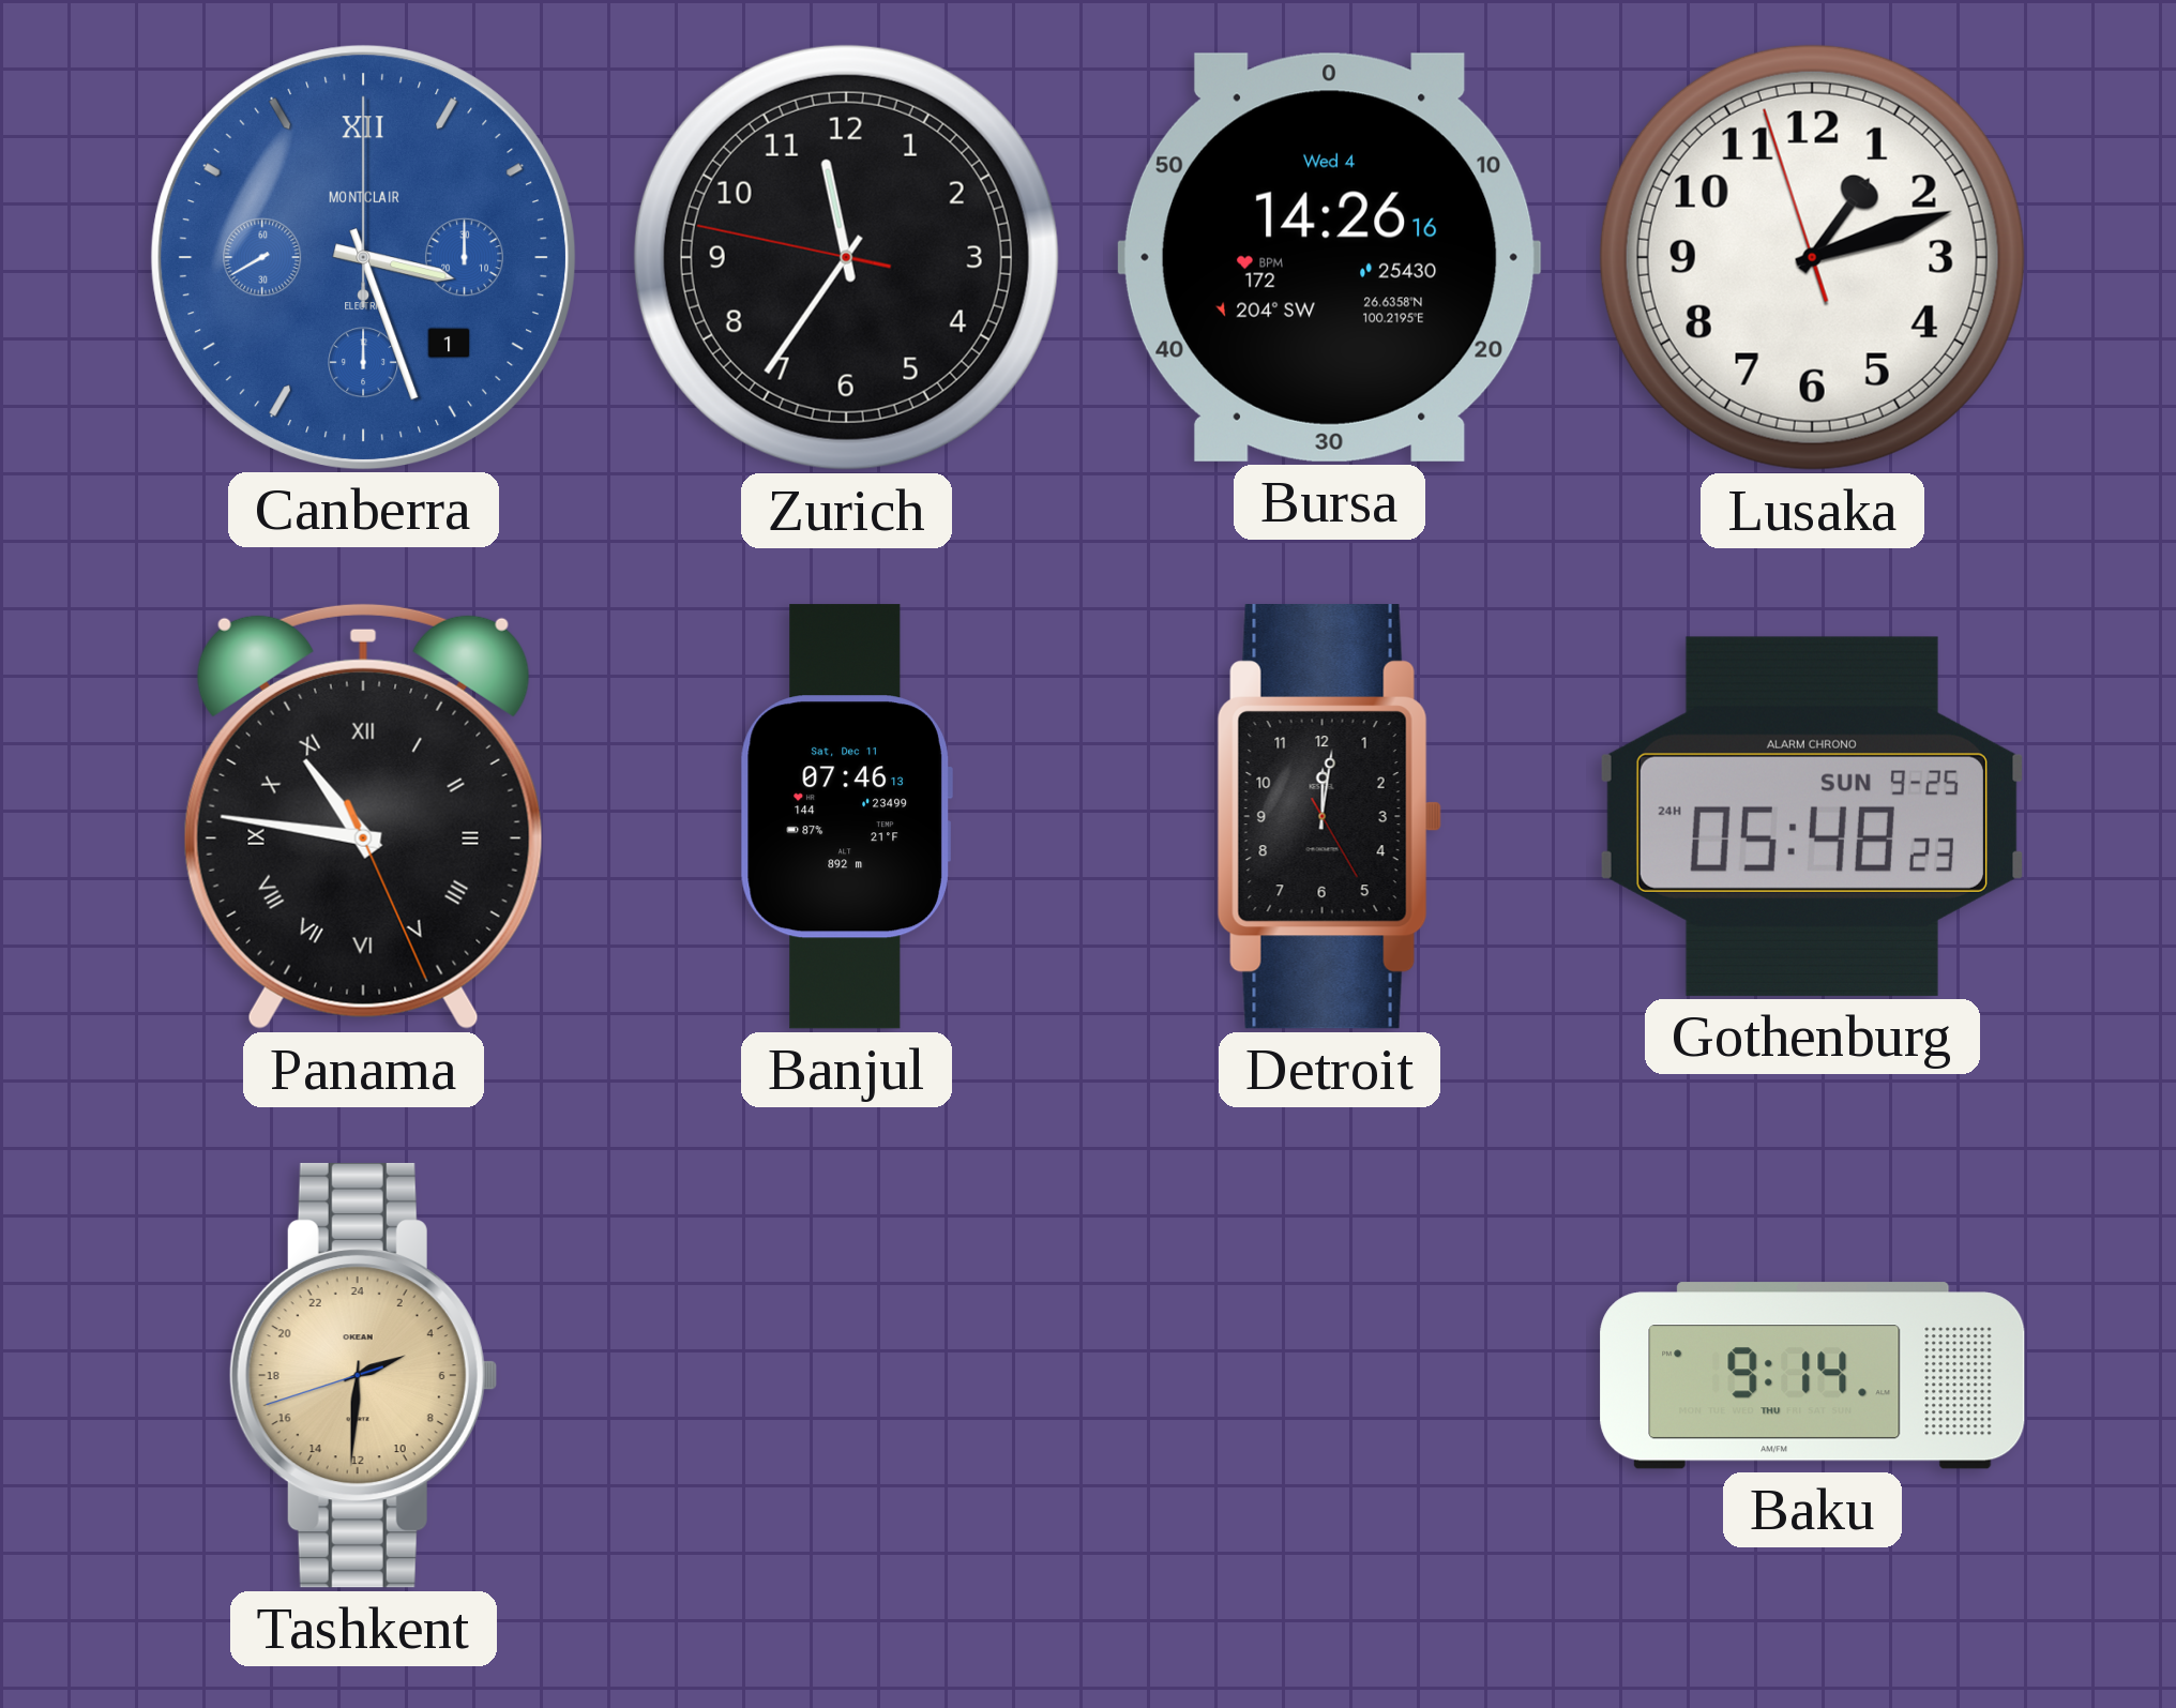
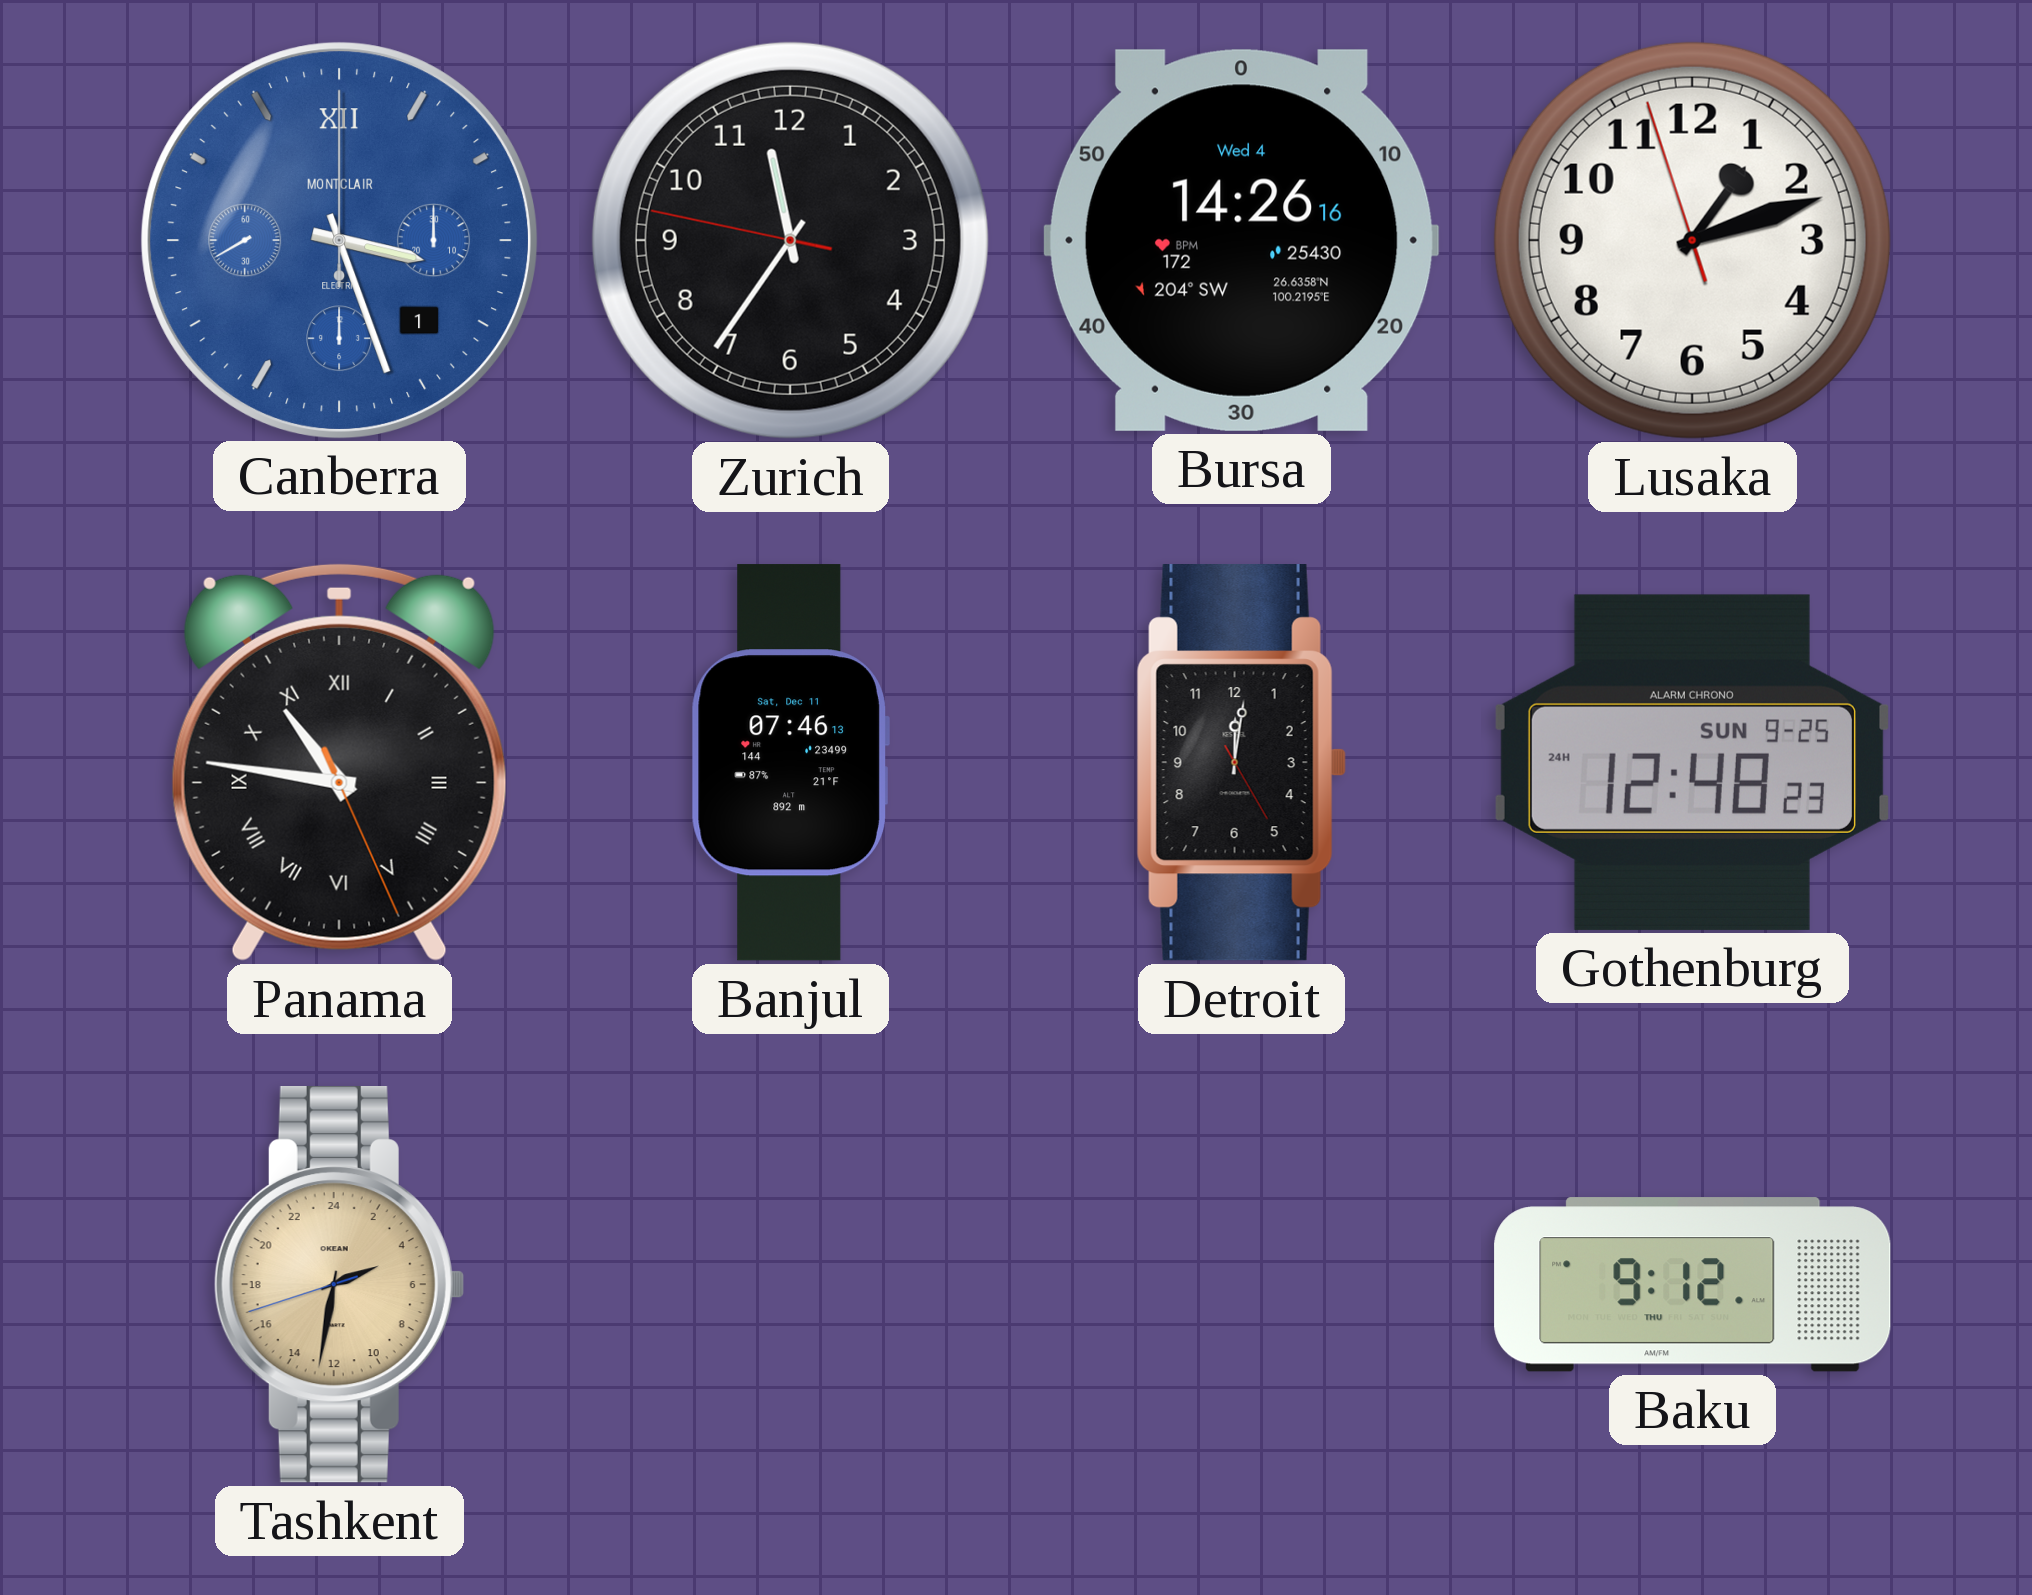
Gothenburg: 05:48 -> 12:48 (1692, 762)
Tashkent: 4:30 -> 4:31 (339, 1285)
Baku: 9:14 -> 9:12 (1693, 1285)
